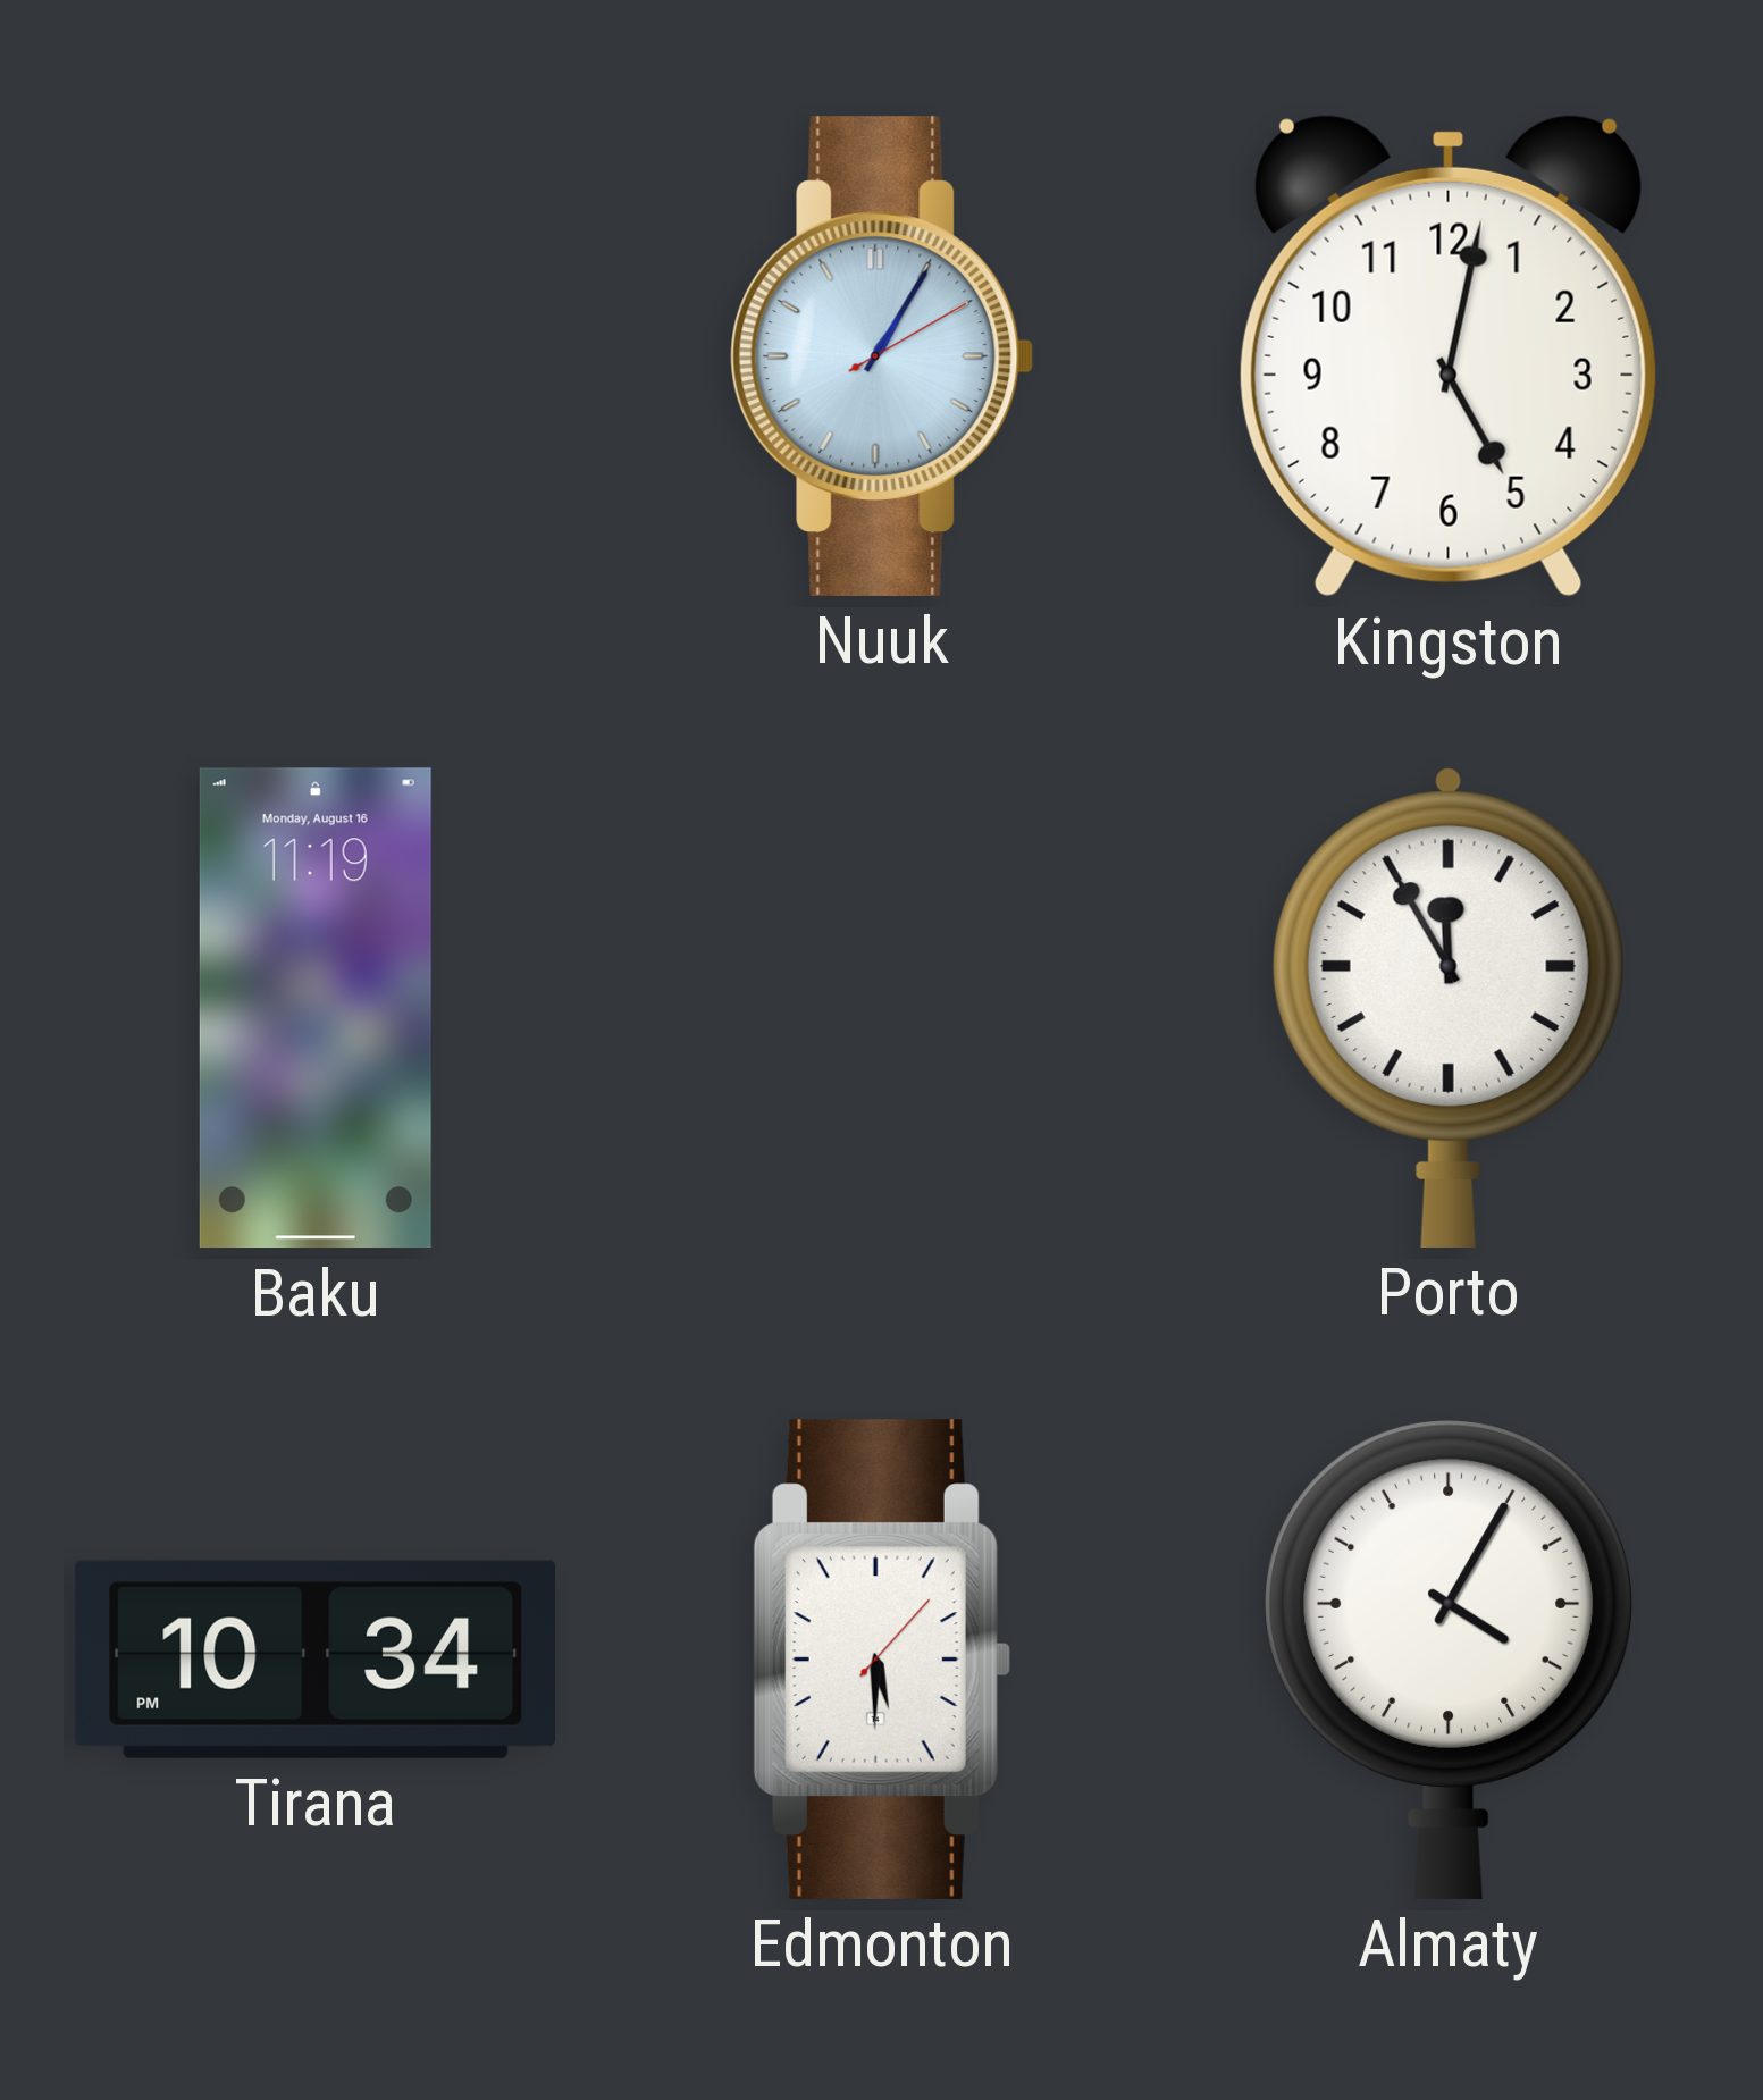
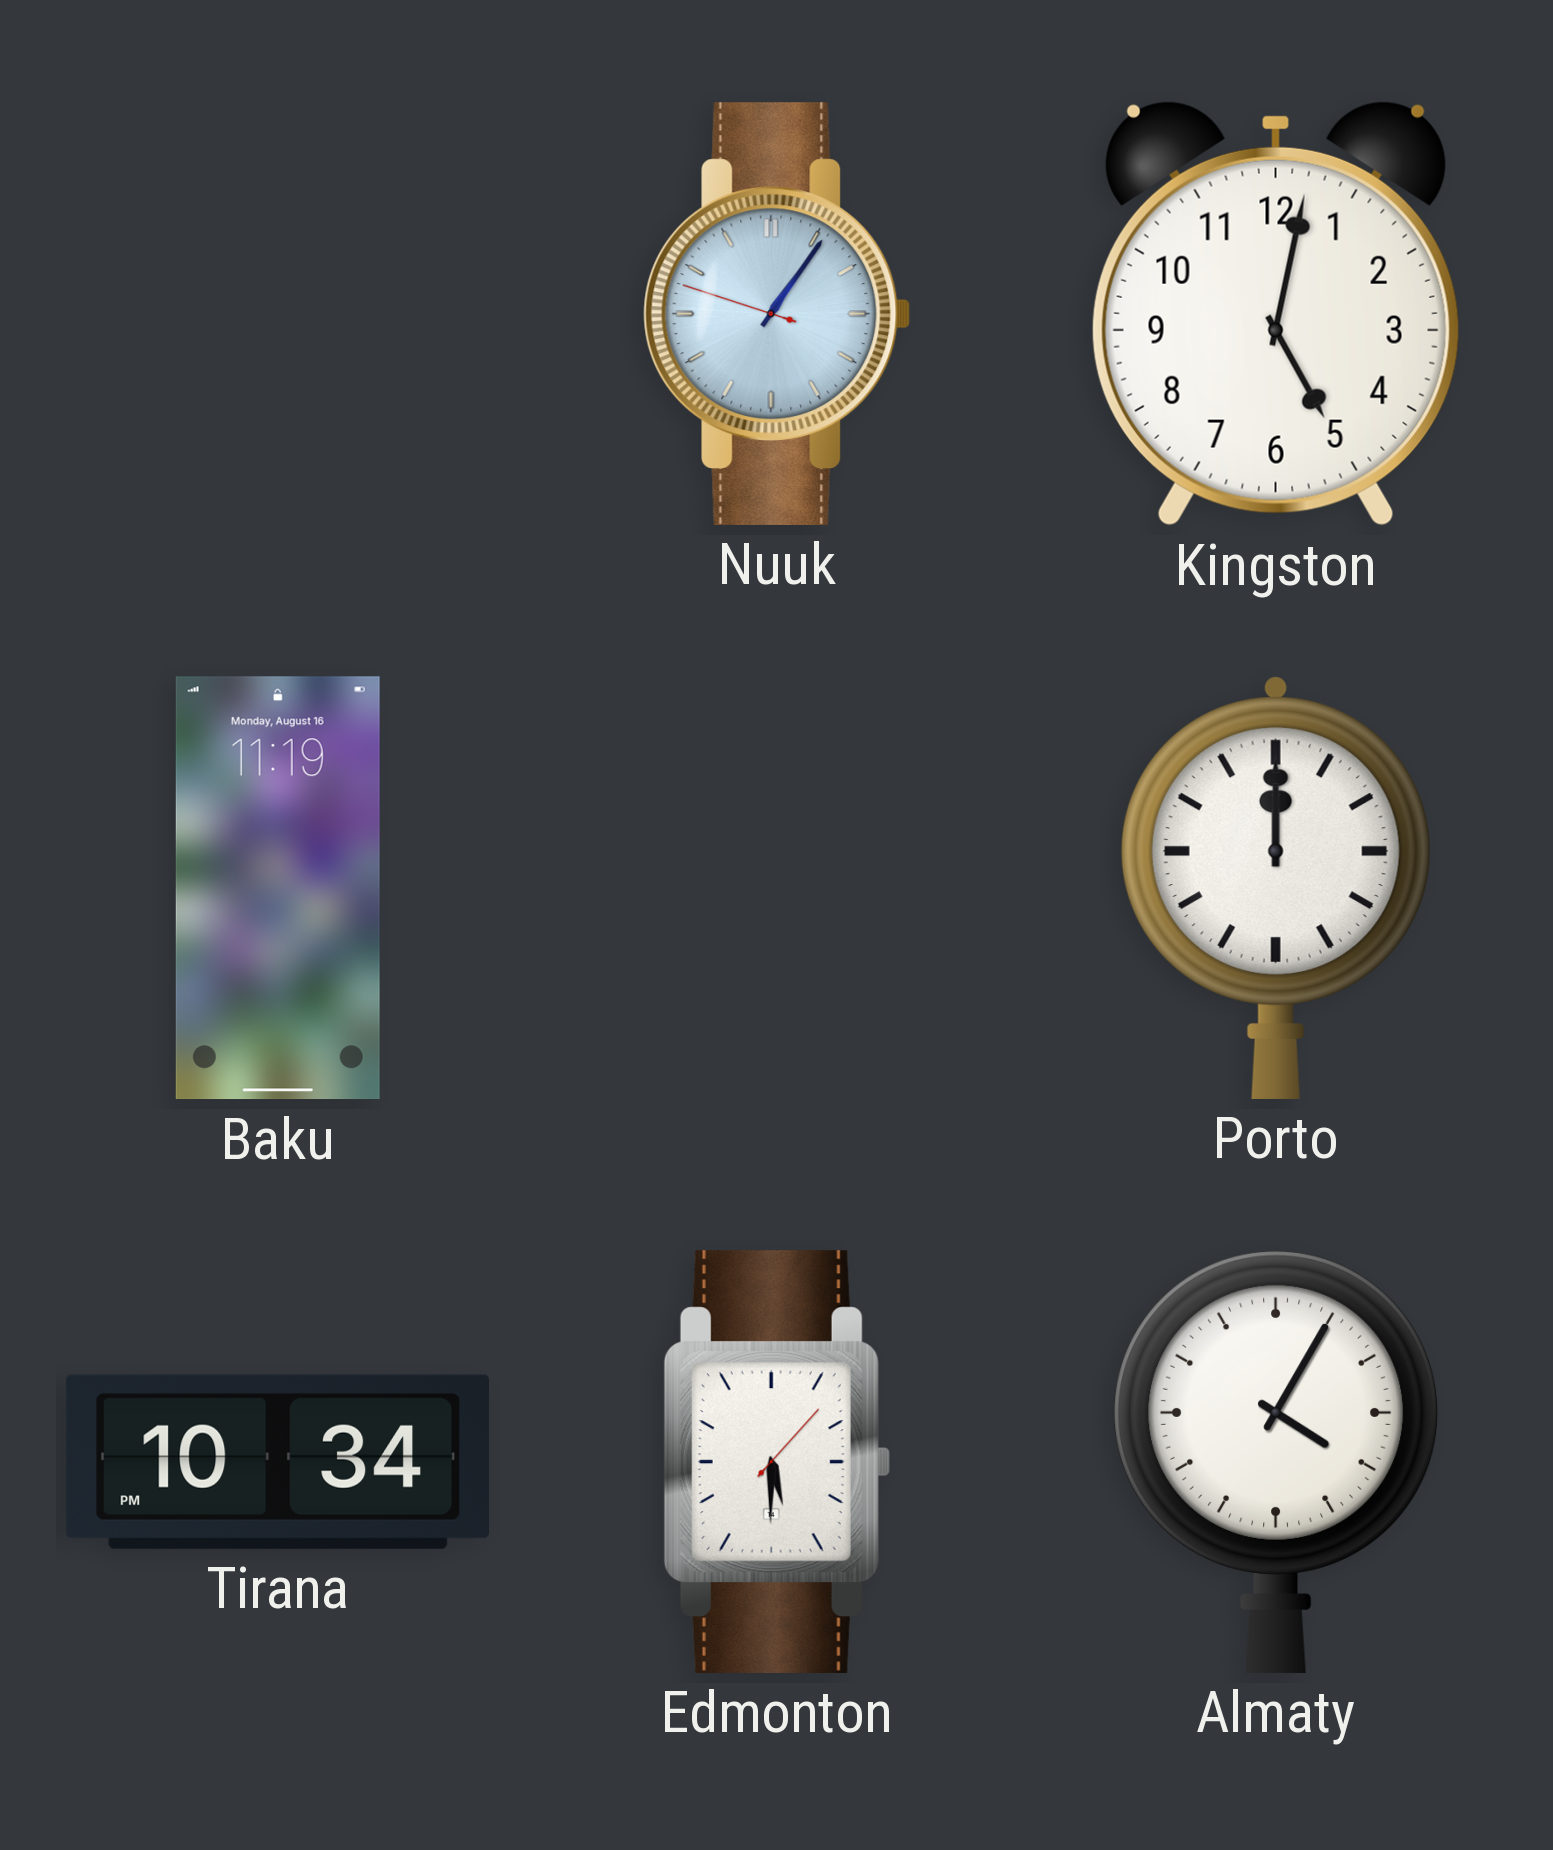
Nuuk: 1:05:10 -> 1:05:48 (777, 314)
Porto: 11:55 -> 12:00 (1276, 888)
